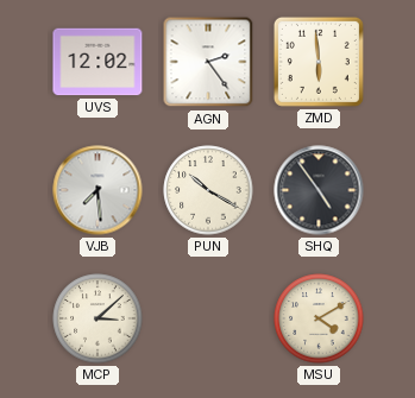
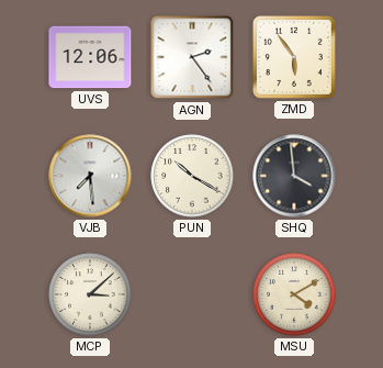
UVS: 12:02 -> 12:06 (90, 57)
ZMD: 5:59 -> 5:54 (294, 57)
SHQ: 4:54 -> 3:59 (294, 176)
